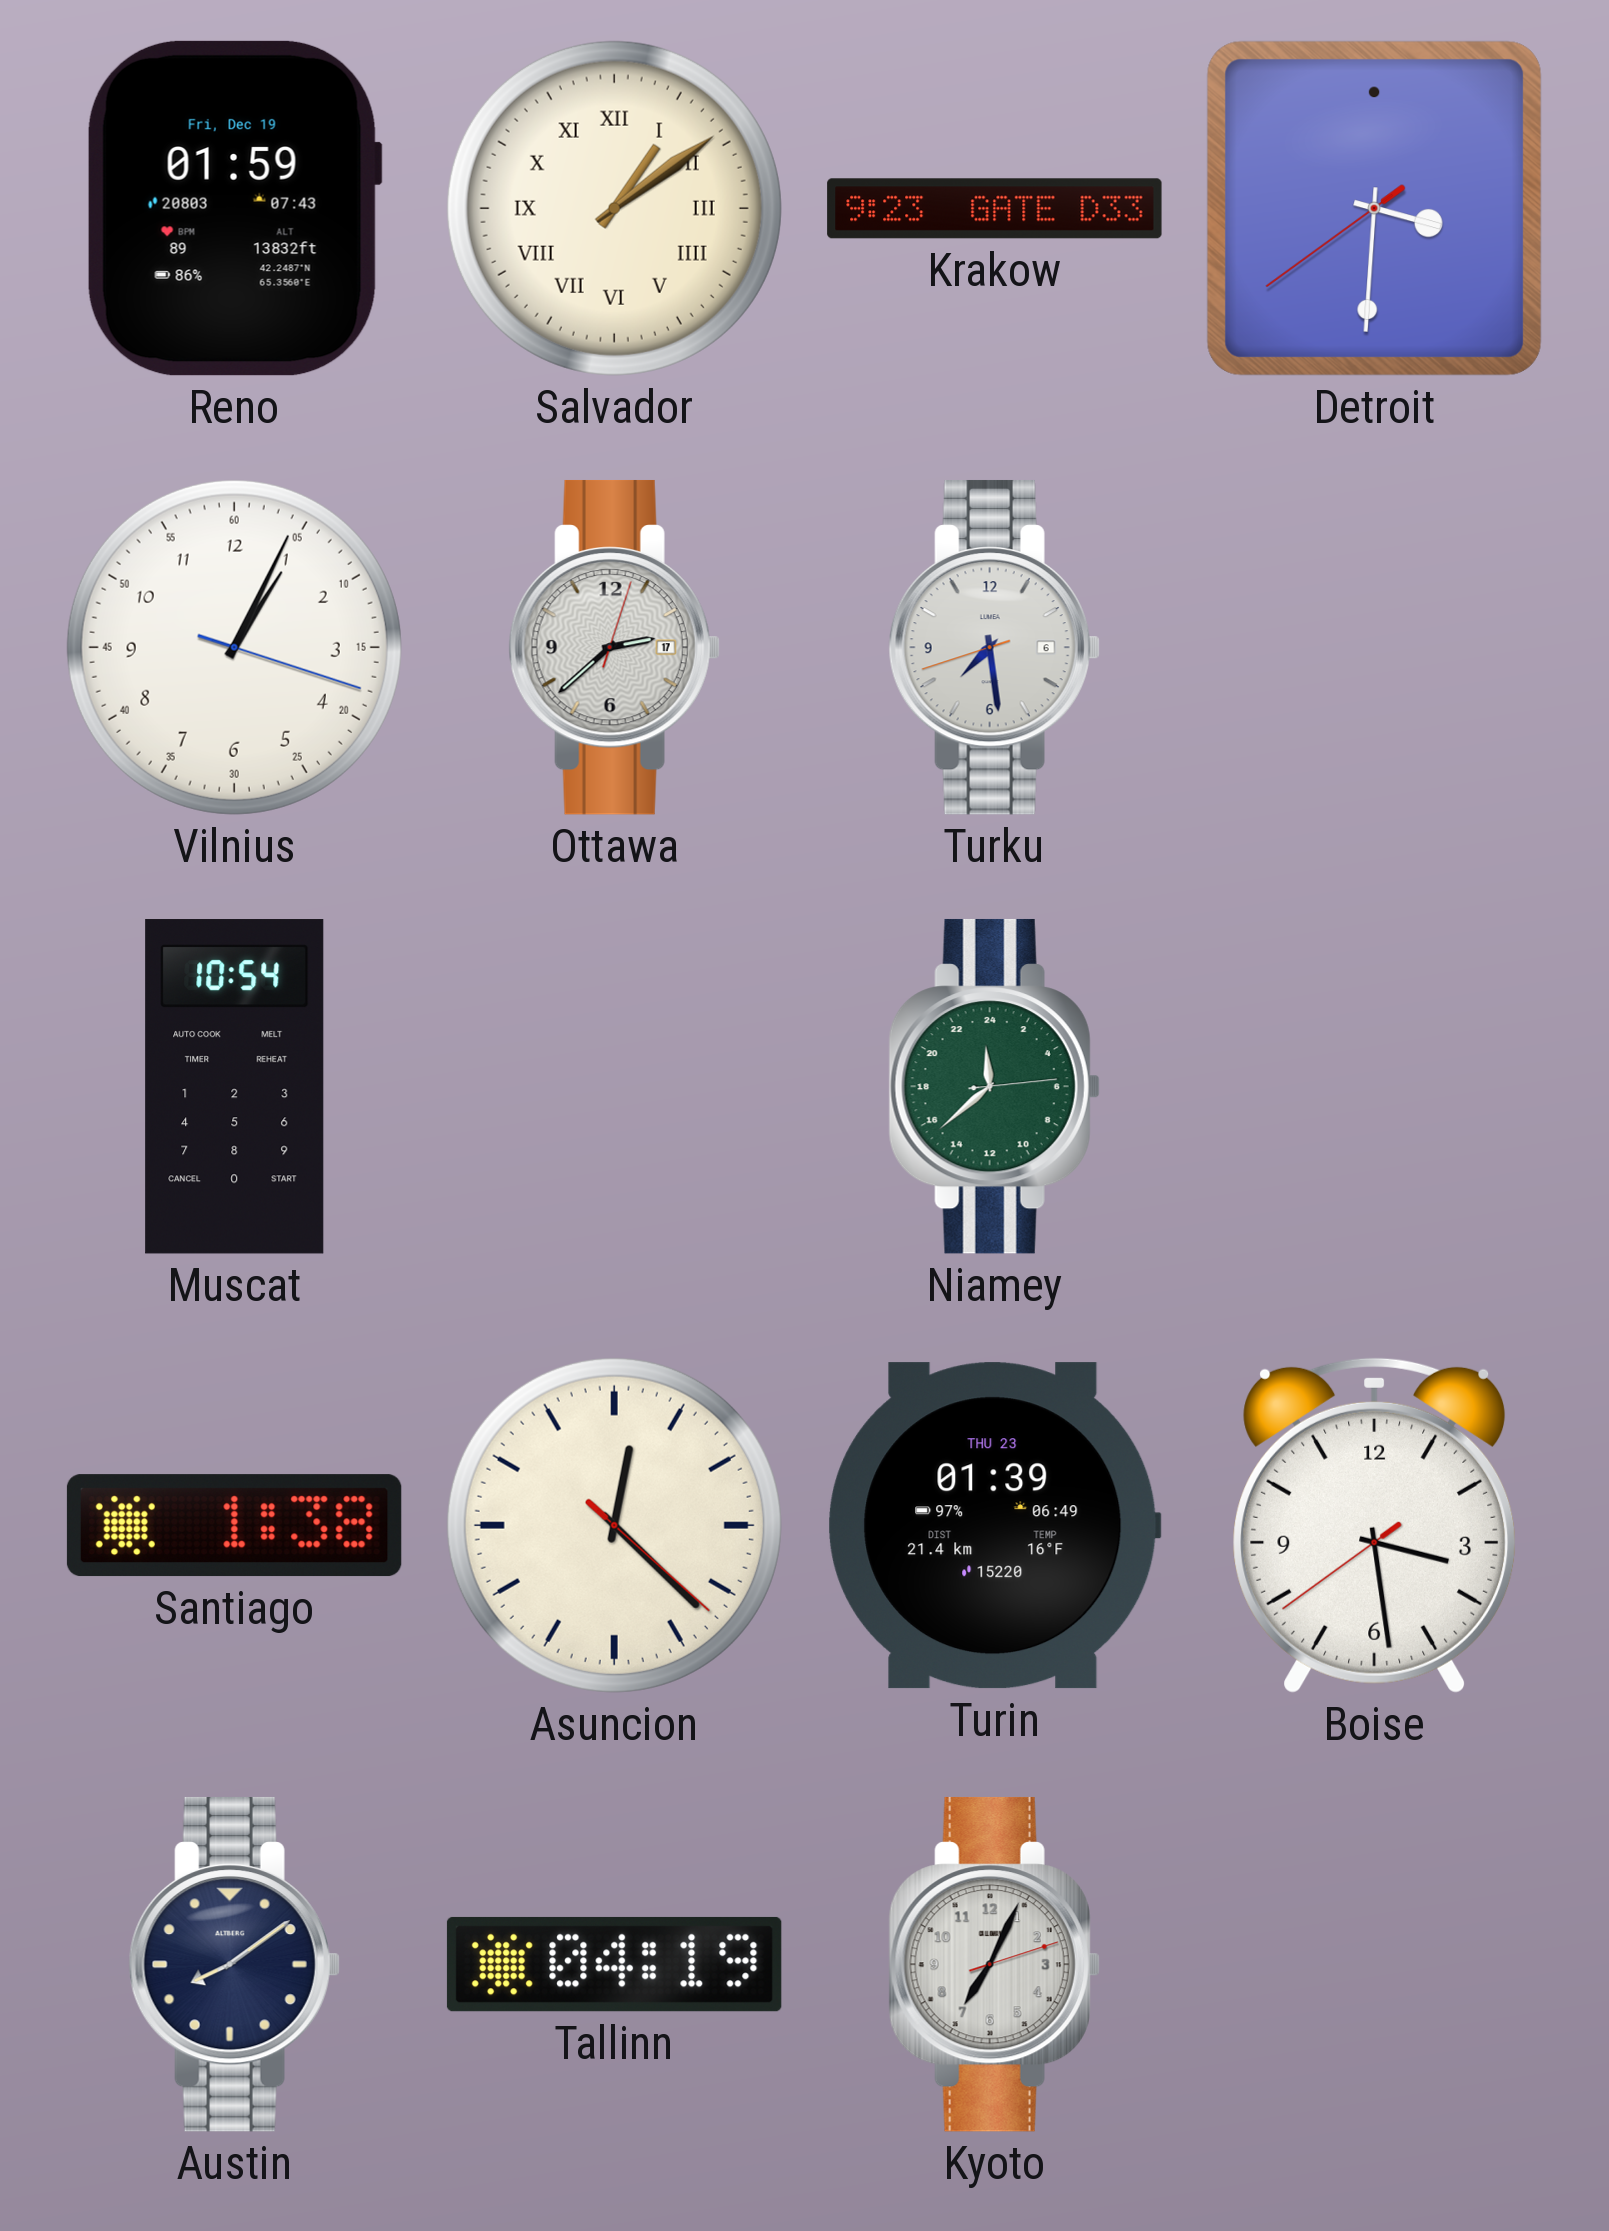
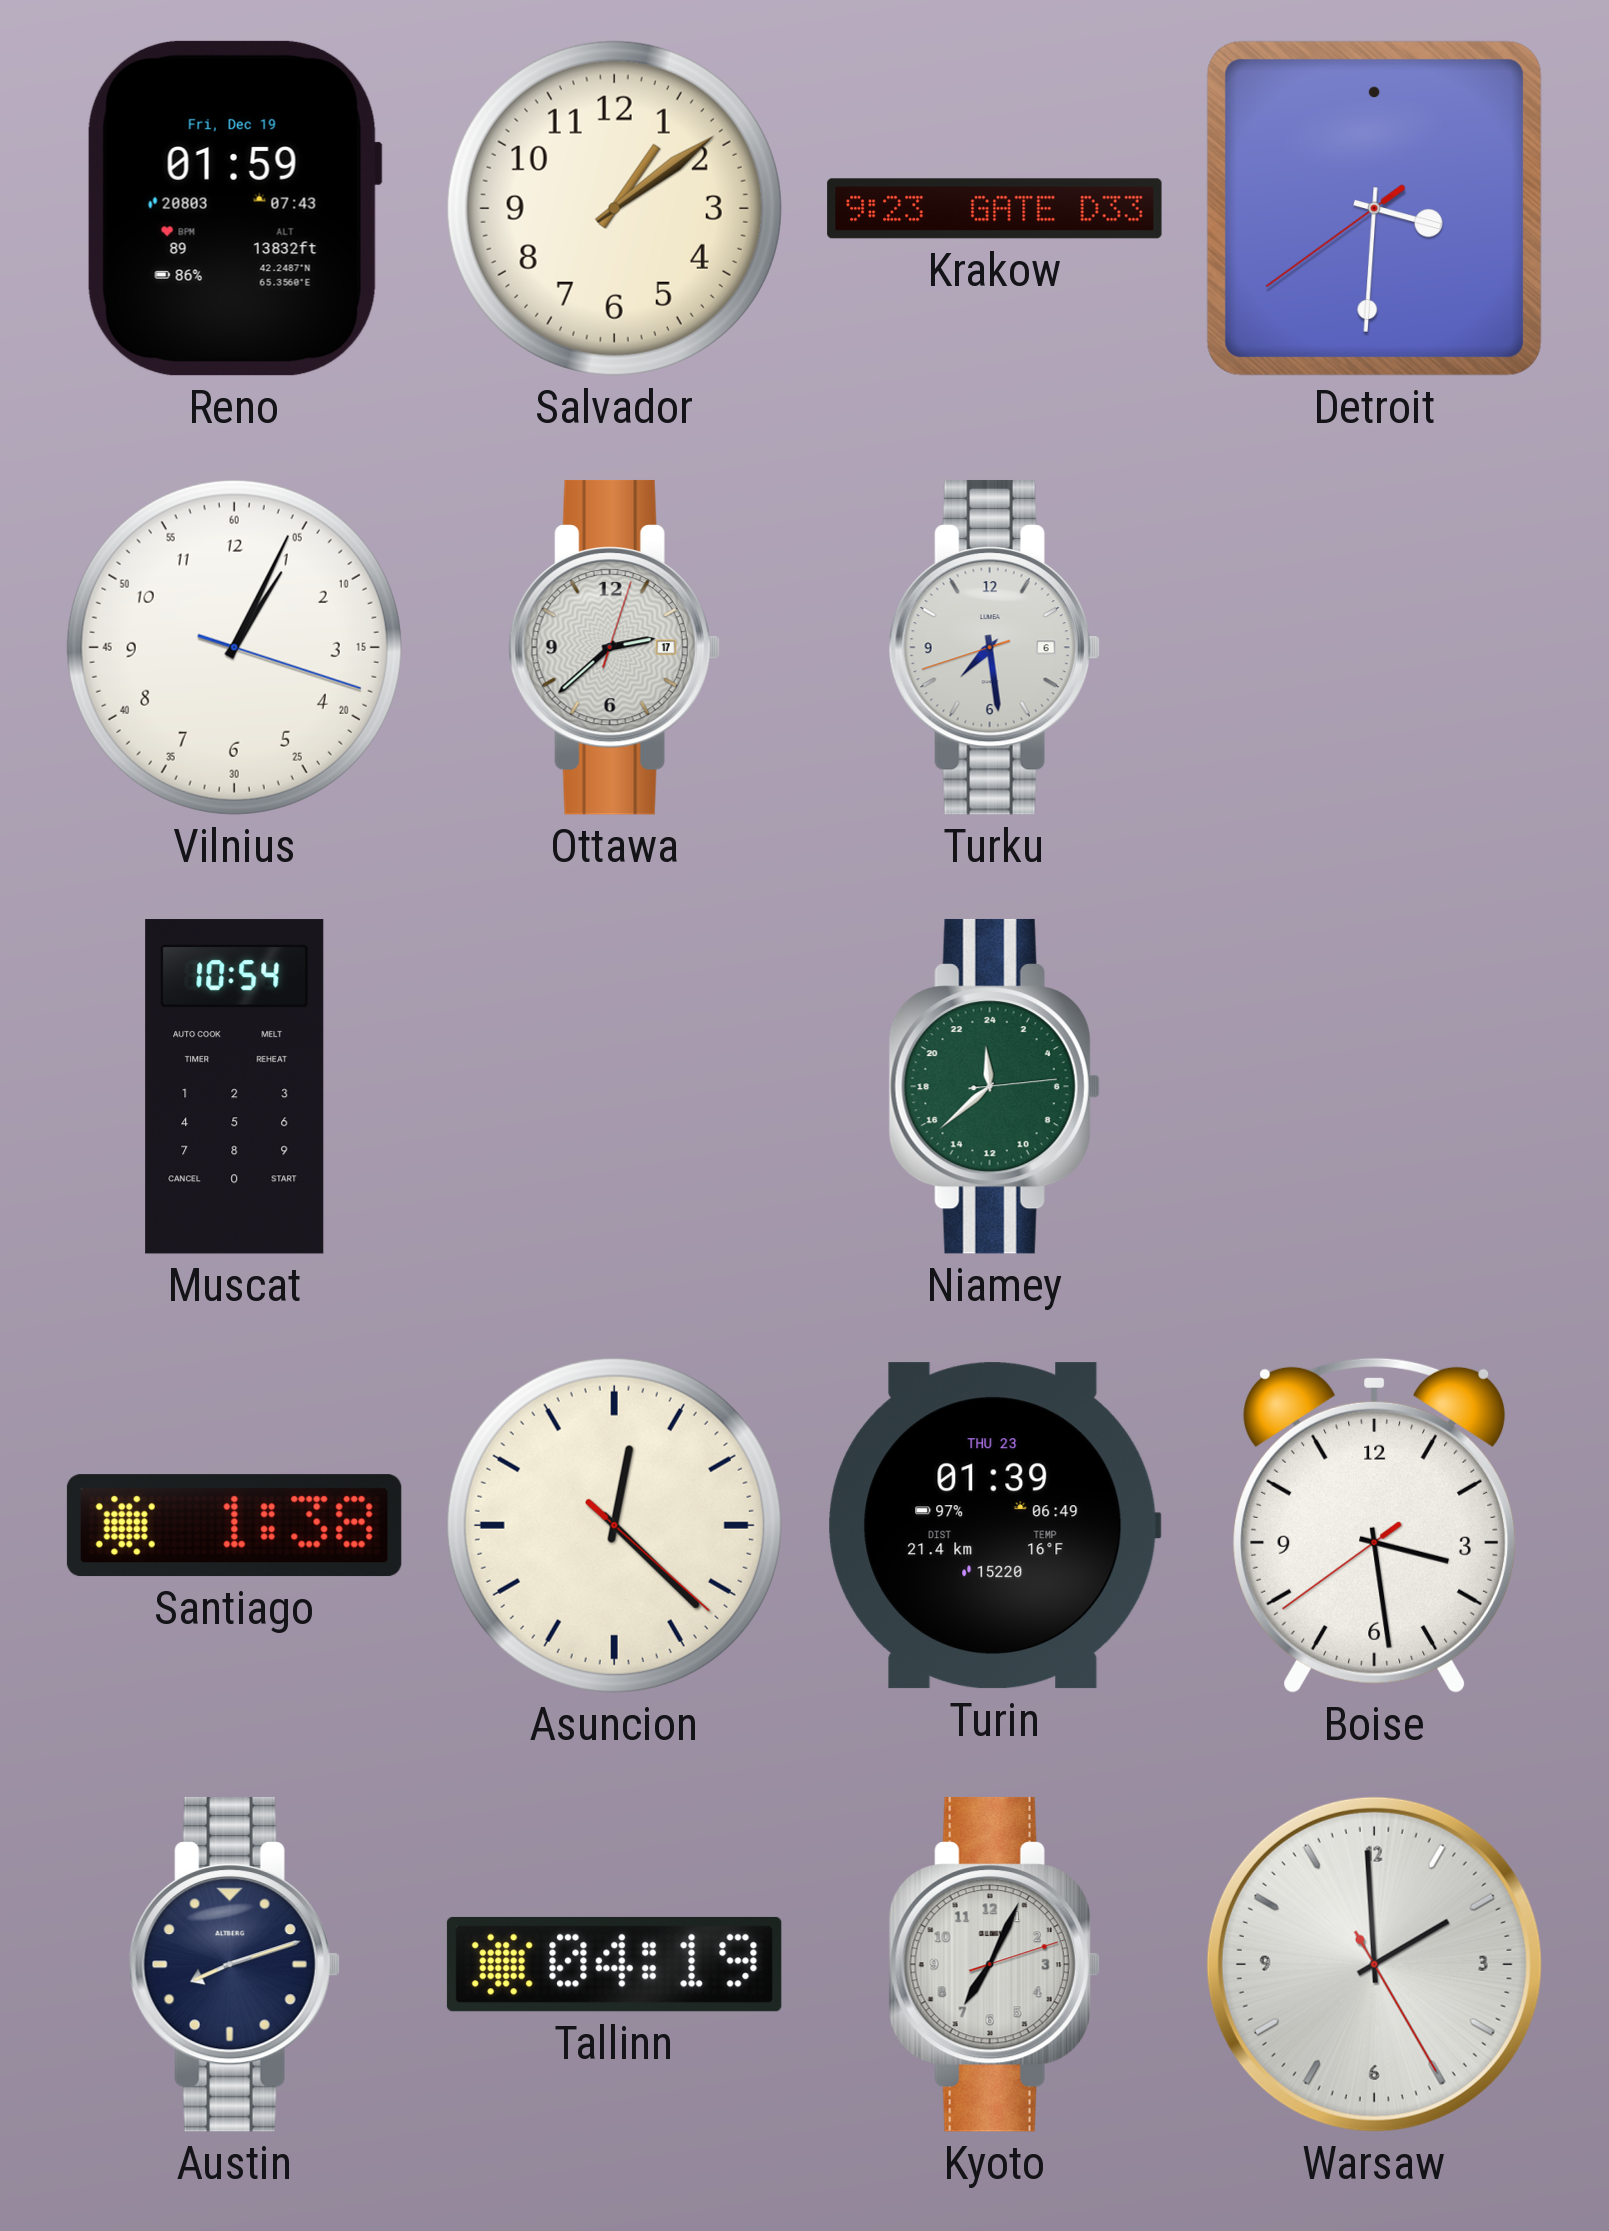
Salvador numerals: Roman -> Arabic (614, 208)
Austin: 8:09 -> 8:12 (234, 1964)
Warsaw: none -> 1:59 (1374, 1964)
